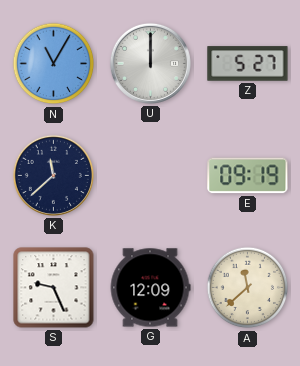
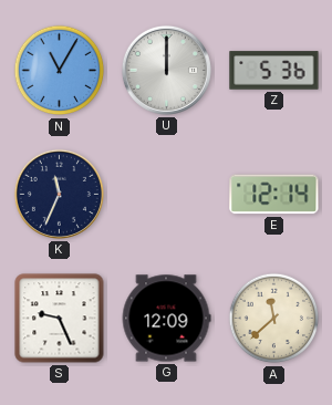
Z: 5:27 -> 5:36 (274, 71)
K: 11:38 -> 11:34 (59, 194)
E: 09:19 -> 12:14 (274, 195)
